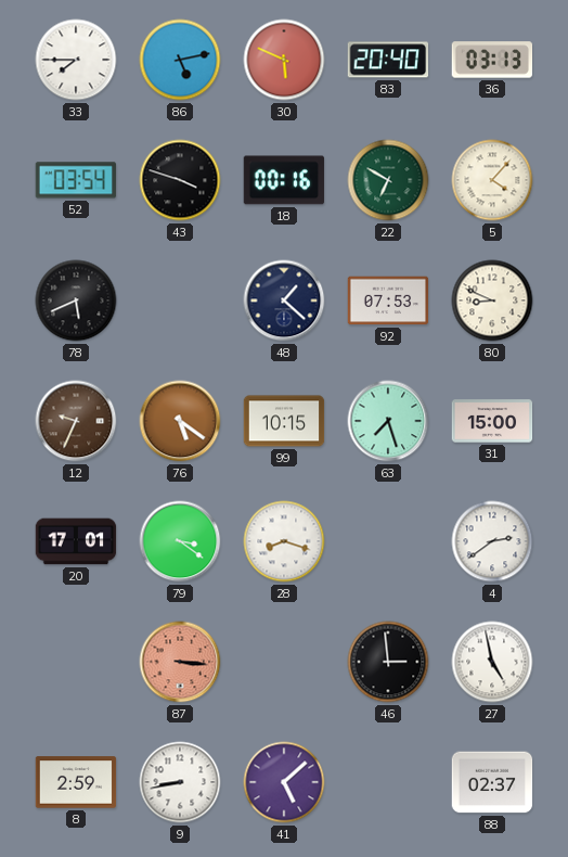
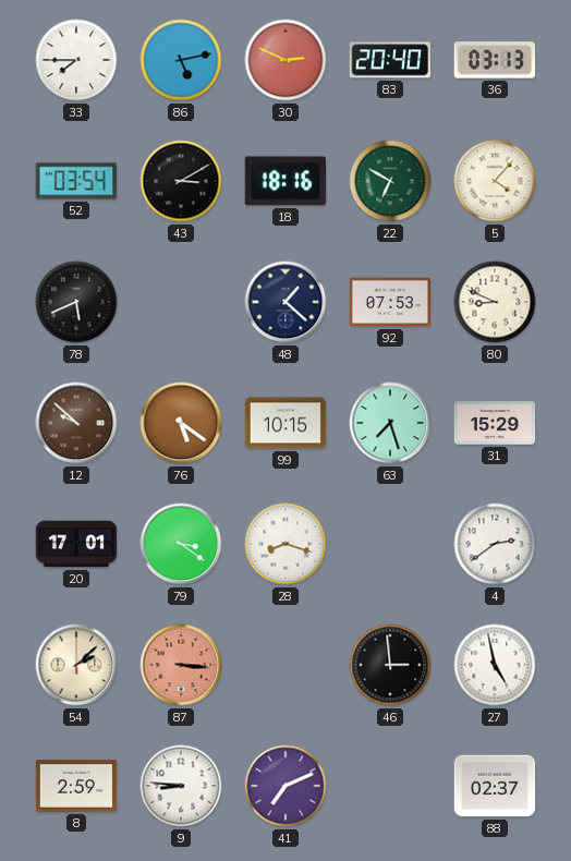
30: 5:49 -> 2:49 (285, 60)
43: 3:48 -> 3:10 (181, 181)
18: 00:16 -> 18:16 (285, 181)
12: 9:34 -> 9:52 (76, 423)
31: 15:00 -> 15:29 (495, 423)
54: none -> 2:08 (76, 665)
9: 8:43 -> 8:46 (181, 786)
41: 5:08 -> 7:11 (285, 786)
